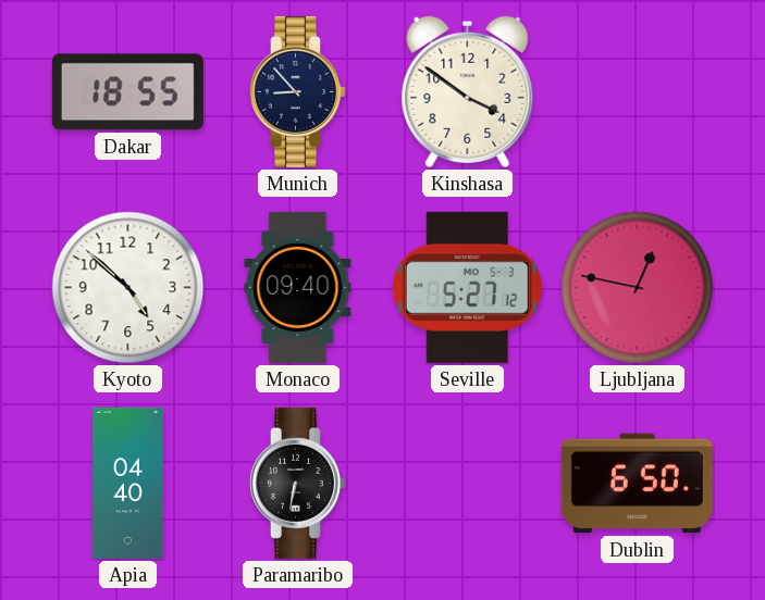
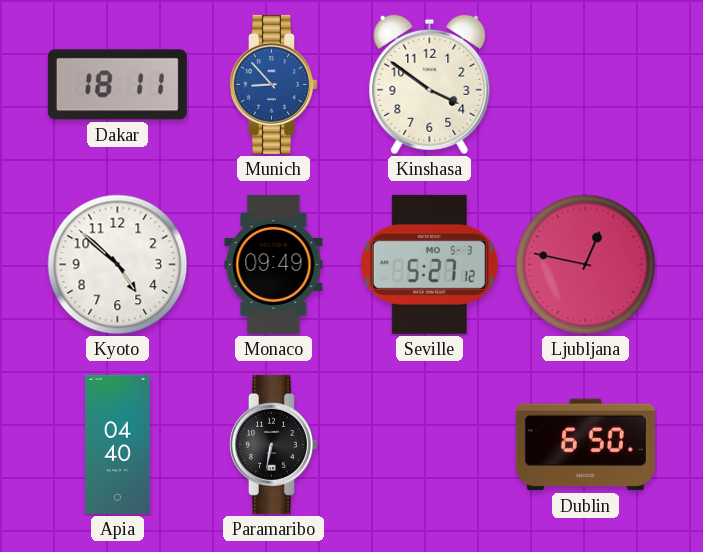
Dakar: 18:55 -> 18:11 (117, 85)
Munich dial: navy -> blue (273, 84)
Monaco: 09:40 -> 09:49 (274, 264)
